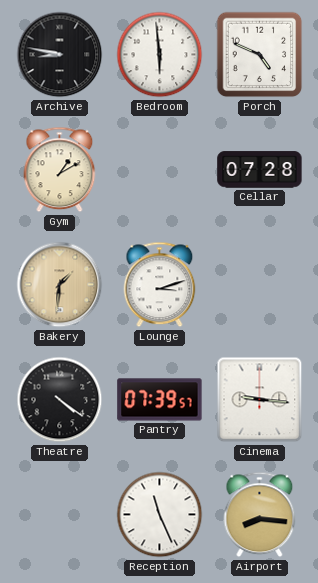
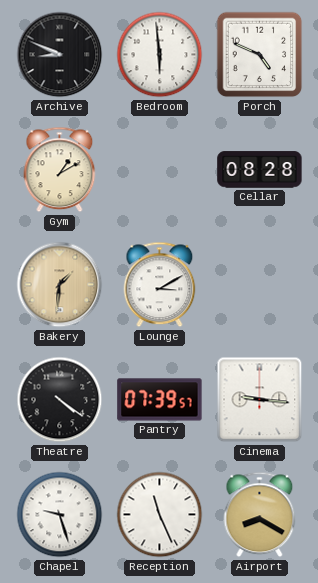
Archive: 8:47 -> 8:49 (60, 55)
Cellar: 07:28 -> 08:28 (260, 170)
Lounge: 3:12 -> 3:10 (160, 285)
Chapel: none -> 9:27 (60, 515)
Airport: 8:16 -> 8:20 (260, 515)
